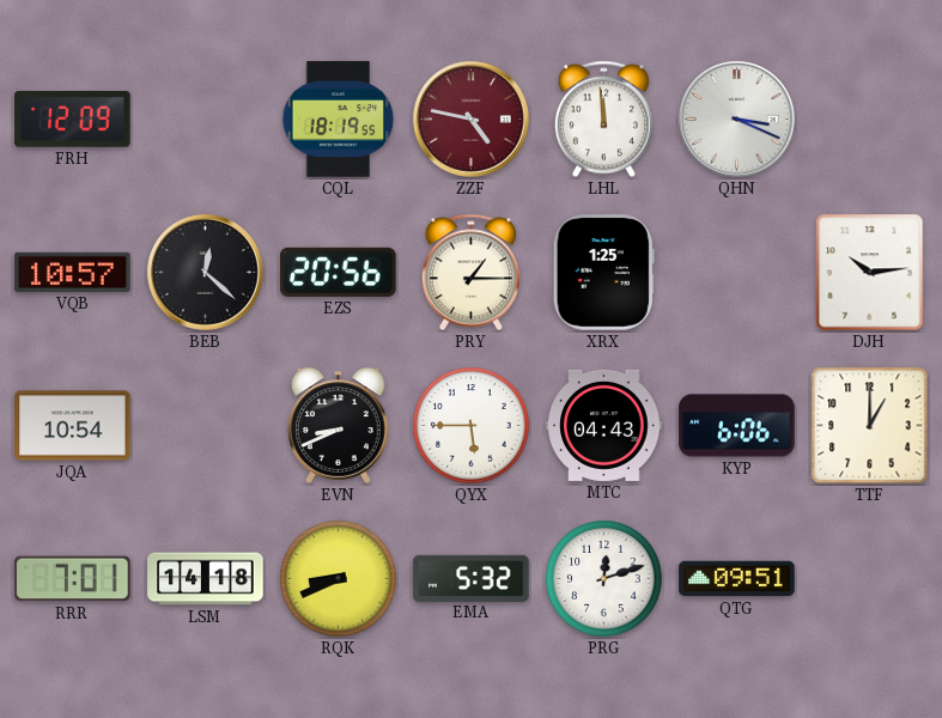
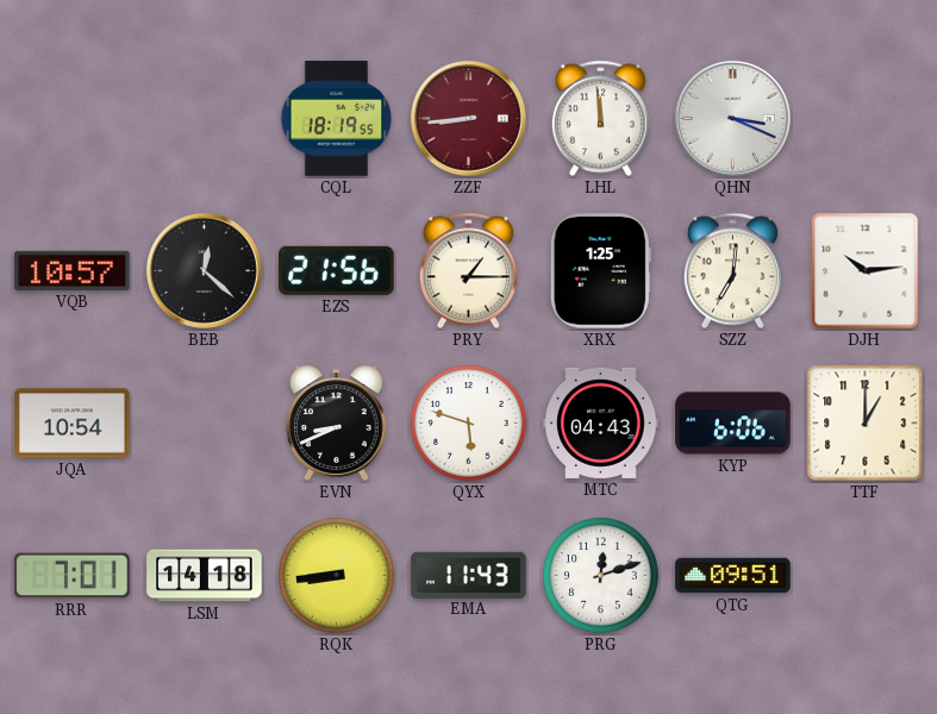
FRH: 12:09 -> none (73, 118)
ZZF: 4:47 -> 8:44 (468, 118)
EZS: 20:56 -> 21:56 (337, 270)
SZZ: none -> 7:01 (732, 271)
QYX: 5:45 -> 5:48 (469, 424)
RQK: 8:41 -> 8:44 (337, 576)
EMA: 5:32 -> 11:43 (469, 575)
